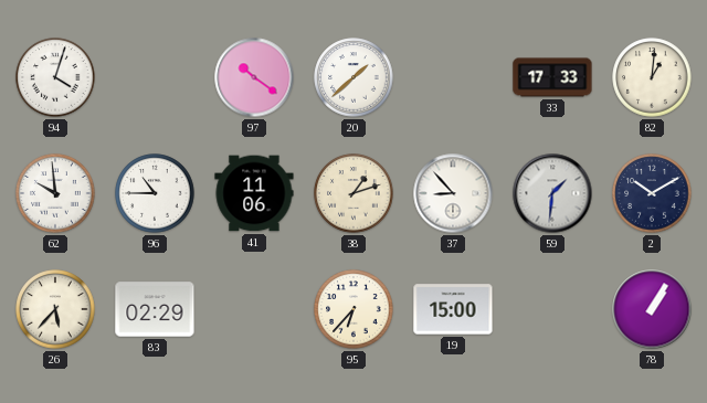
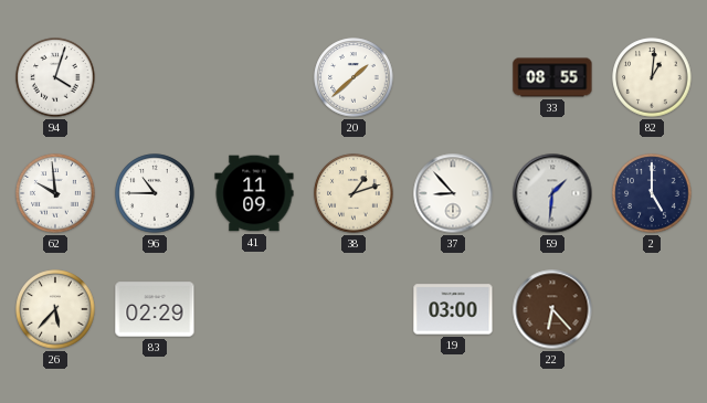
97: 10:21 -> none (254, 77)
33: 17:33 -> 08:55 (552, 77)
41: 11:06 -> 11:09 (254, 193)
2: 10:10 -> 5:00 (652, 193)
95: 6:37 -> none (353, 309)
19: 15:00 -> 03:00 (453, 309)
22: none -> 6:23 (552, 309)
78: 1:05 -> none (652, 309)
